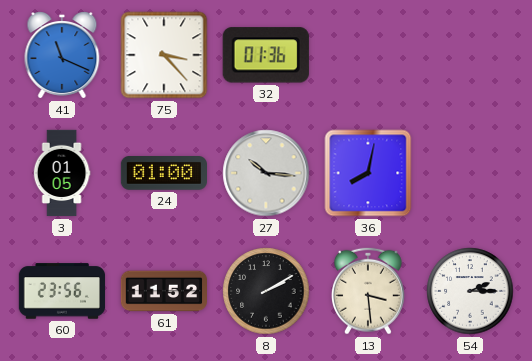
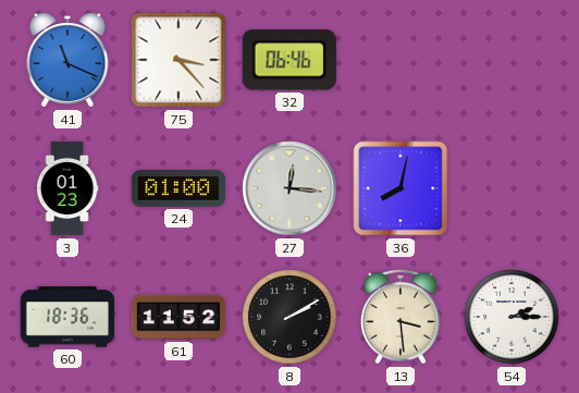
32: 01:36 -> 06:46 (289, 60)
3: 01:05 -> 01:23 (67, 188)
27: 10:16 -> 12:16 (289, 188)
60: 23:56 -> 18:36 (67, 317)
